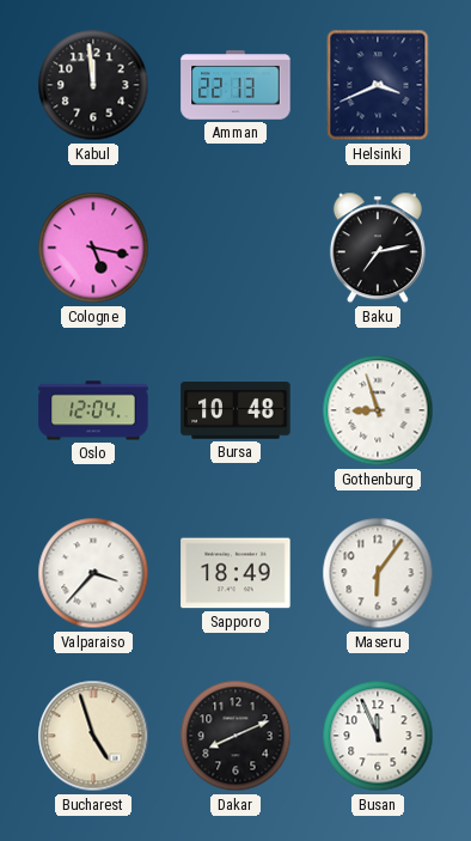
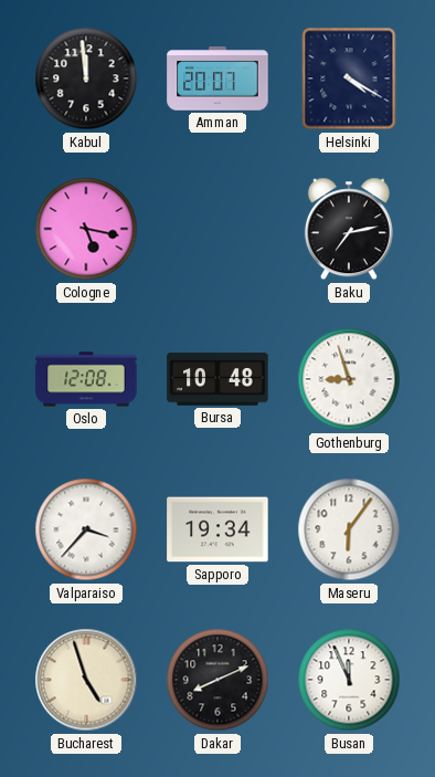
Amman: 22:13 -> 20:07 (217, 78)
Helsinki: 3:41 -> 4:20 (349, 78)
Oslo: 12:04 -> 12:08 (86, 379)
Sapporo: 18:49 -> 19:34 (217, 529)
